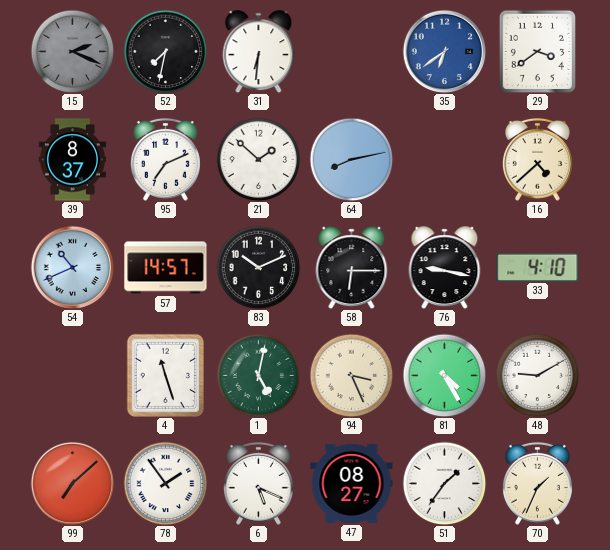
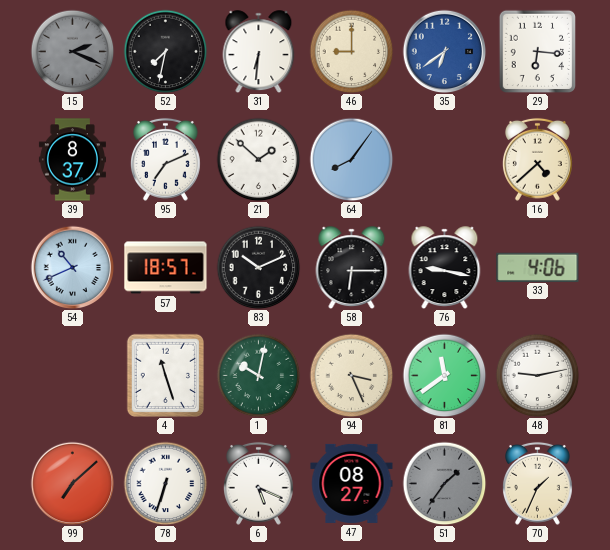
46: none -> 9:00 (351, 51)
29: 3:39 -> 6:16 (537, 51)
64: 8:13 -> 8:06 (351, 159)
57: 14:57 -> 18:57 (166, 268)
33: 4:10 -> 4:06 (538, 267)
1: 5:02 -> 10:02 (258, 375)
81: 4:25 -> 11:39 (444, 375)
48: 9:10 -> 9:13 (537, 375)
78: 1:54 -> 6:33 (165, 483)
51 dial: white -> grey (444, 483)
